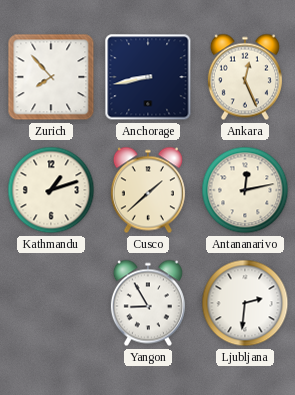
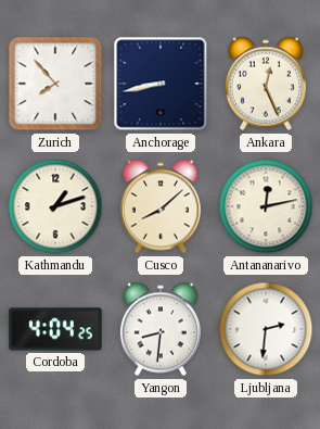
Cusco: 1:38 -> 8:08 (161, 206)
Cordoba: none -> 4:04 (55, 329)
Yangon: 8:55 -> 8:31 (161, 329)
